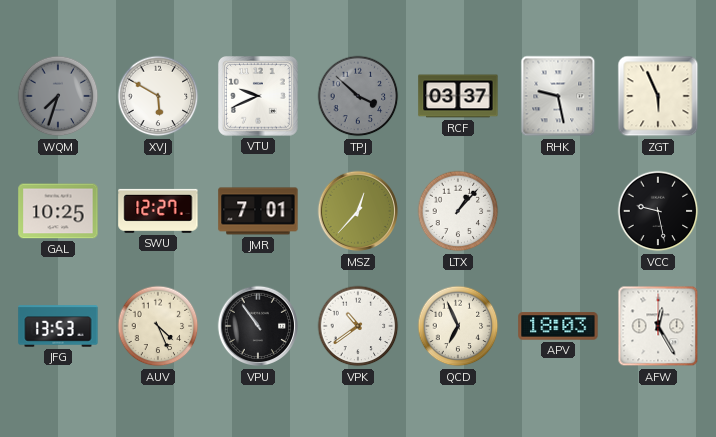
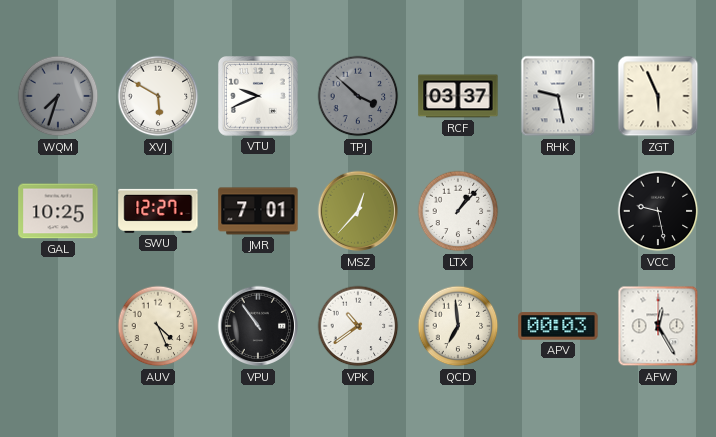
JFG: 13:53 -> none (58, 326)
QCD: 6:56 -> 6:59 (458, 326)
APV: 18:03 -> 00:03 (558, 326)
